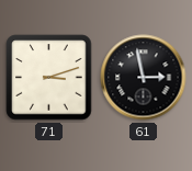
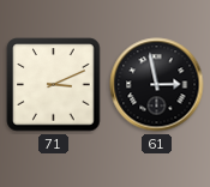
71: 3:12 -> 3:11 (54, 85)
